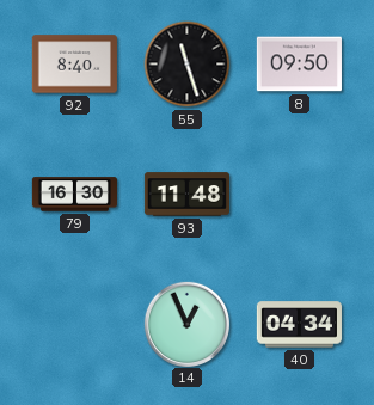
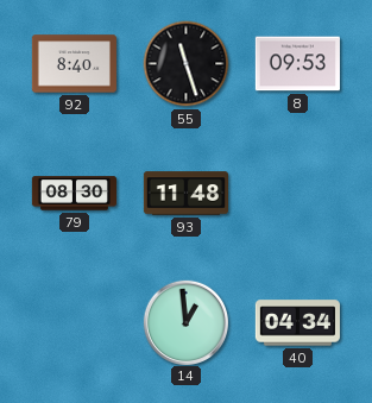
8: 09:50 -> 09:53 (297, 64)
79: 16:30 -> 08:30 (74, 194)
14: 12:56 -> 12:59 (185, 322)
